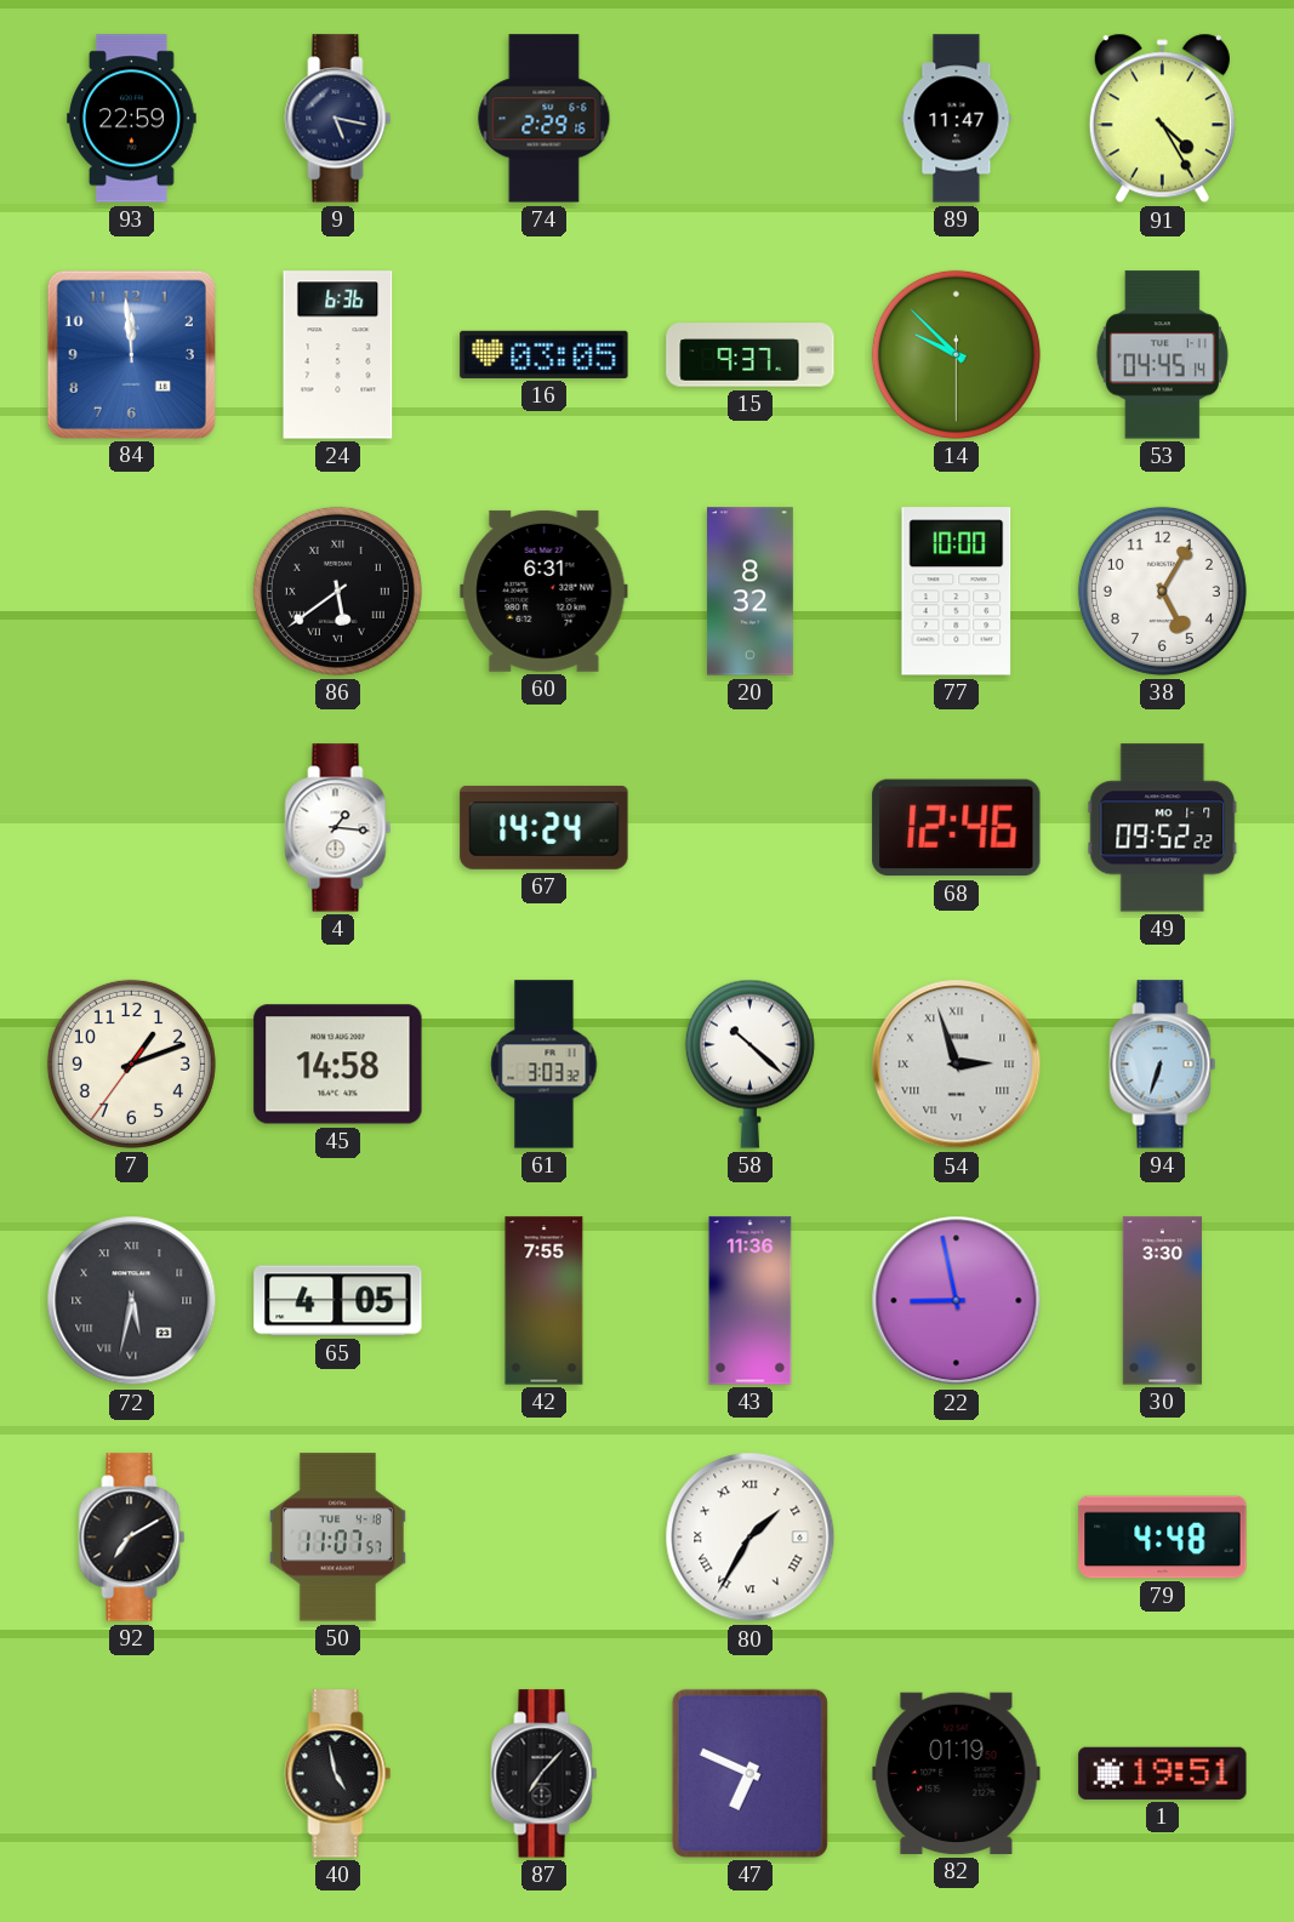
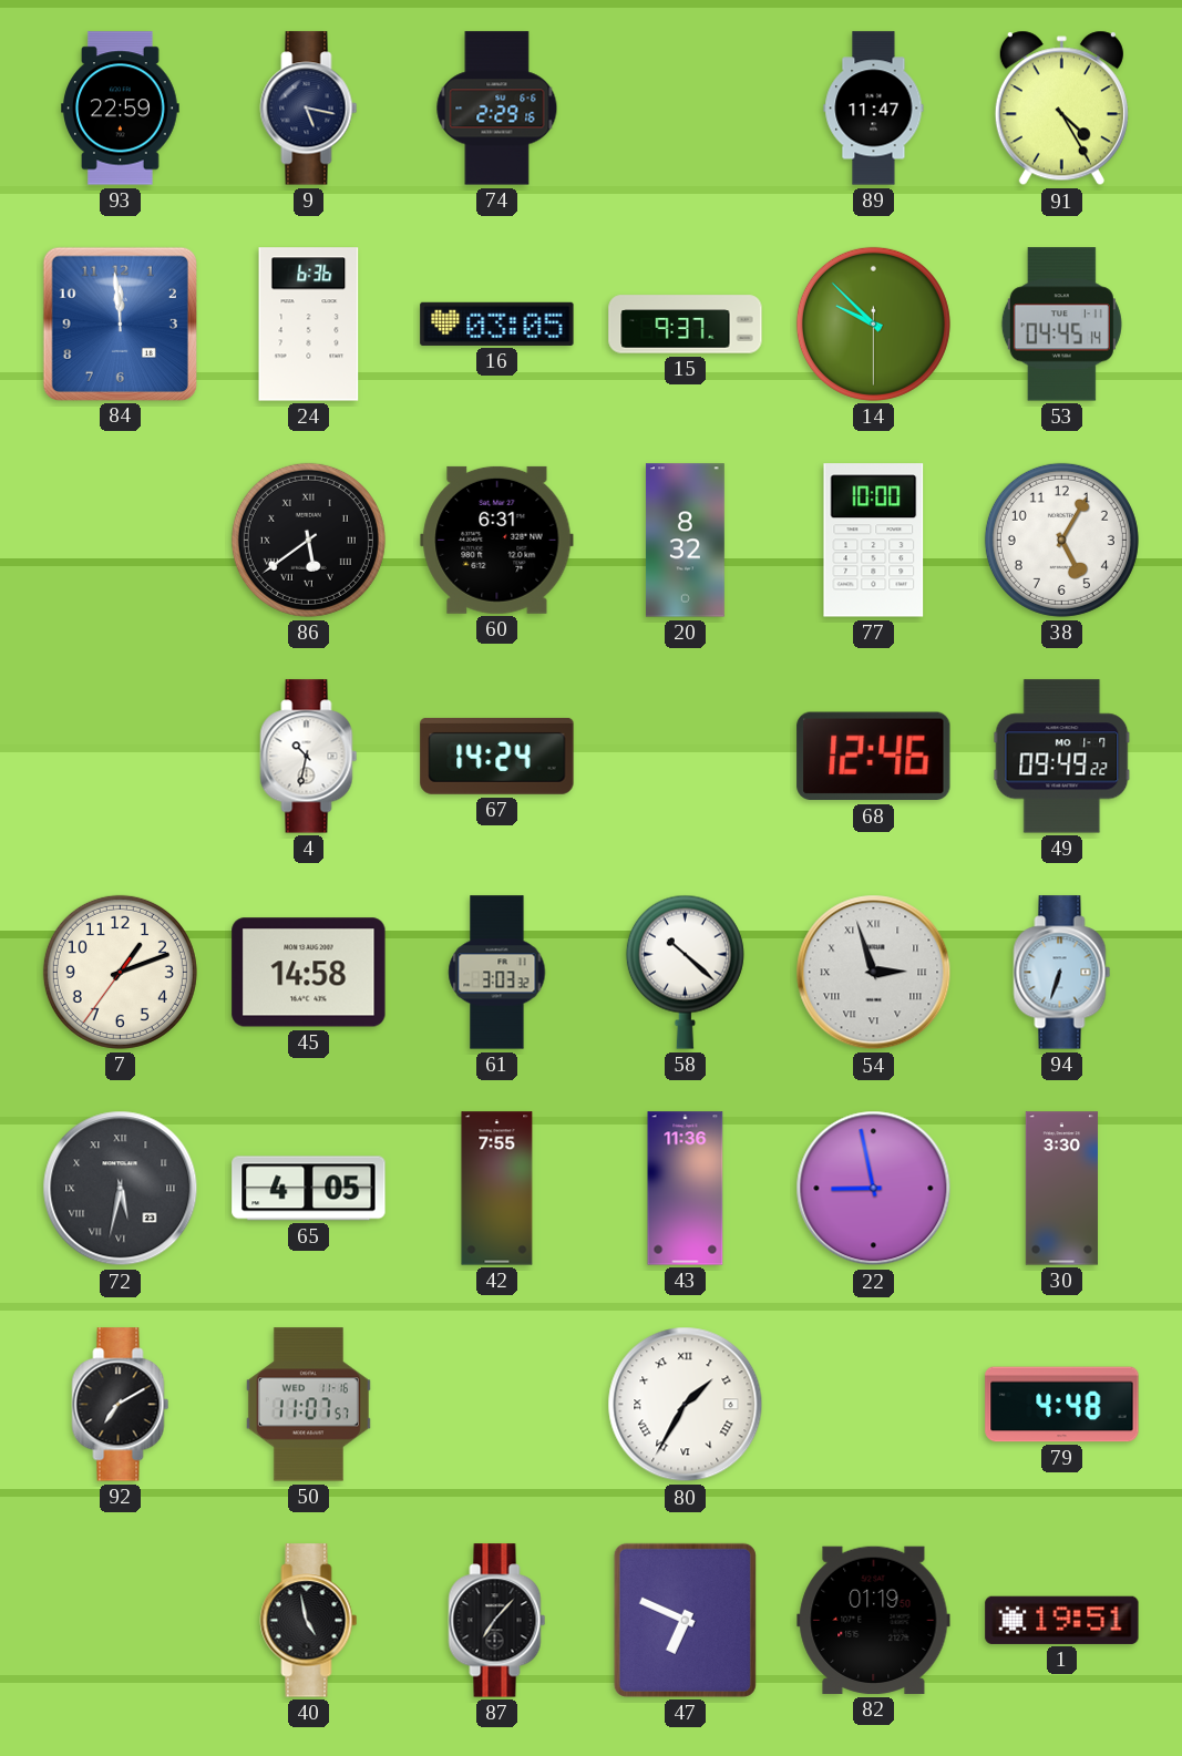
4: 1:16 -> 10:32 (309, 757)
49: 09:52 -> 09:49 (1062, 757)
50 date: TUE 4-18 -> WED 11-16 (308, 1405)
